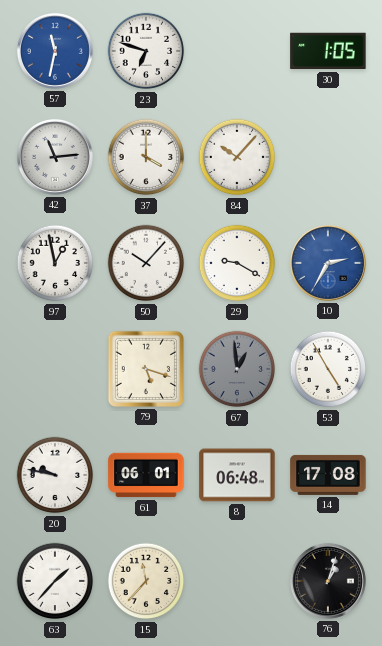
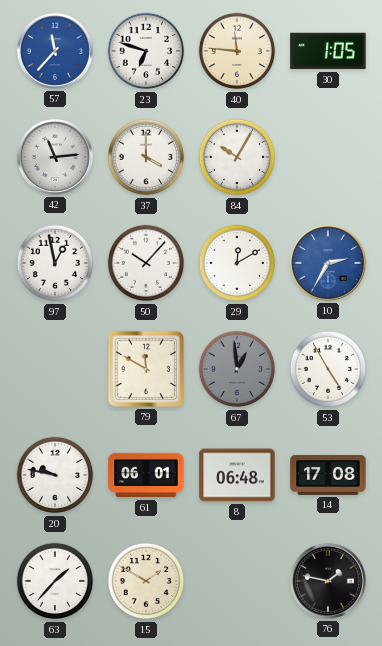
57: 11:32 -> 11:37 (55, 51)
40: none -> 11:46 (237, 51)
84: 10:07 -> 10:05 (237, 157)
29: 9:20 -> 12:10 (237, 263)
79: 5:18 -> 11:50 (146, 369)
15: 11:37 -> 1:50 (146, 581)
76: 1:03 -> 1:47 (328, 581)
